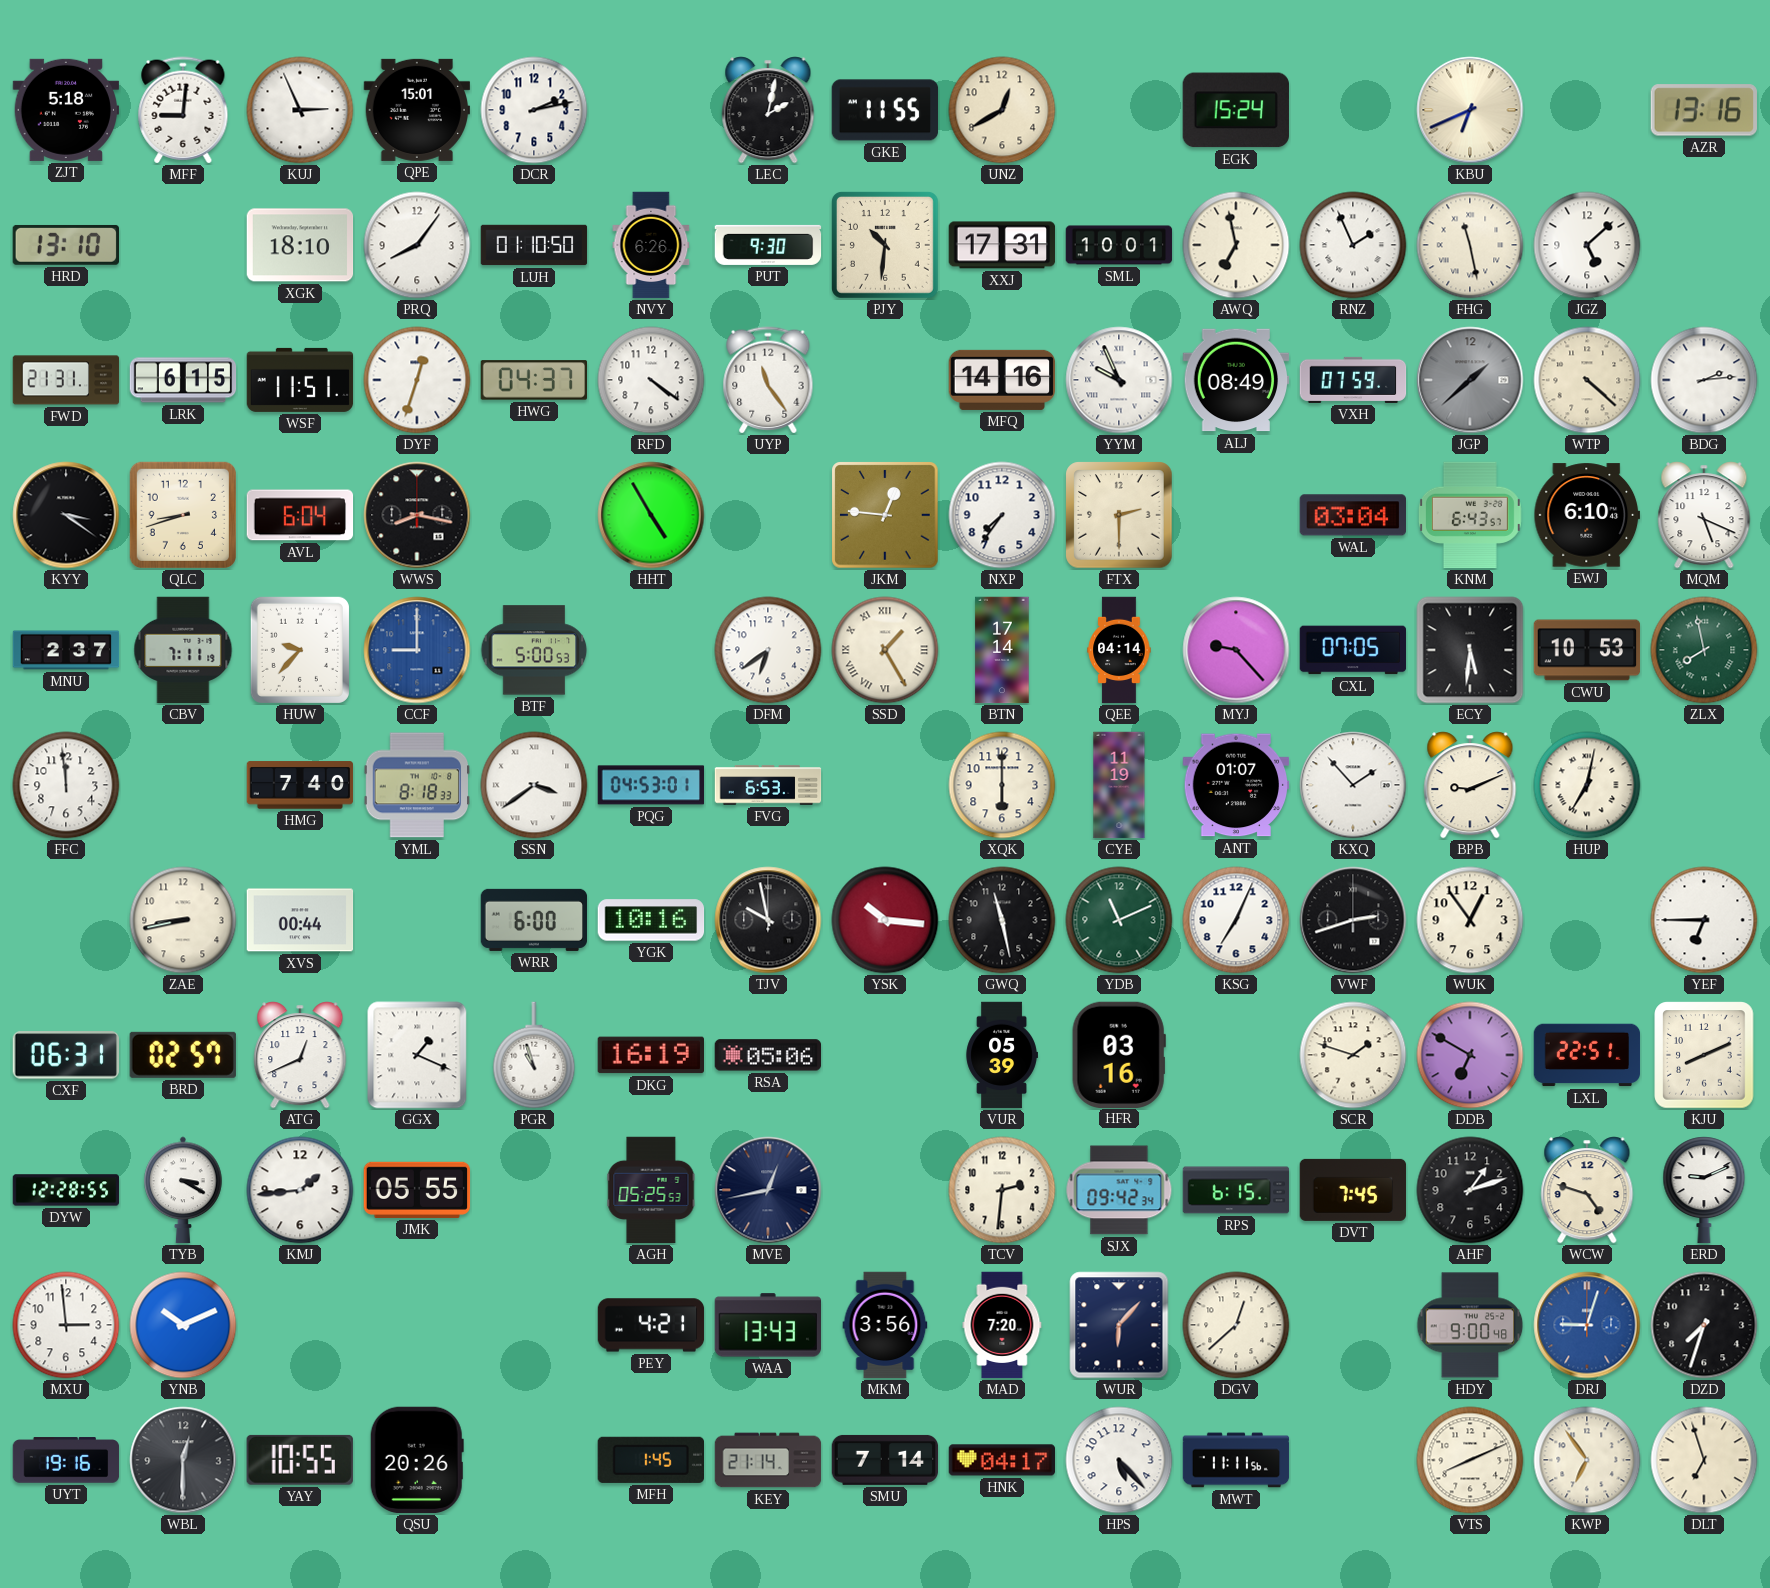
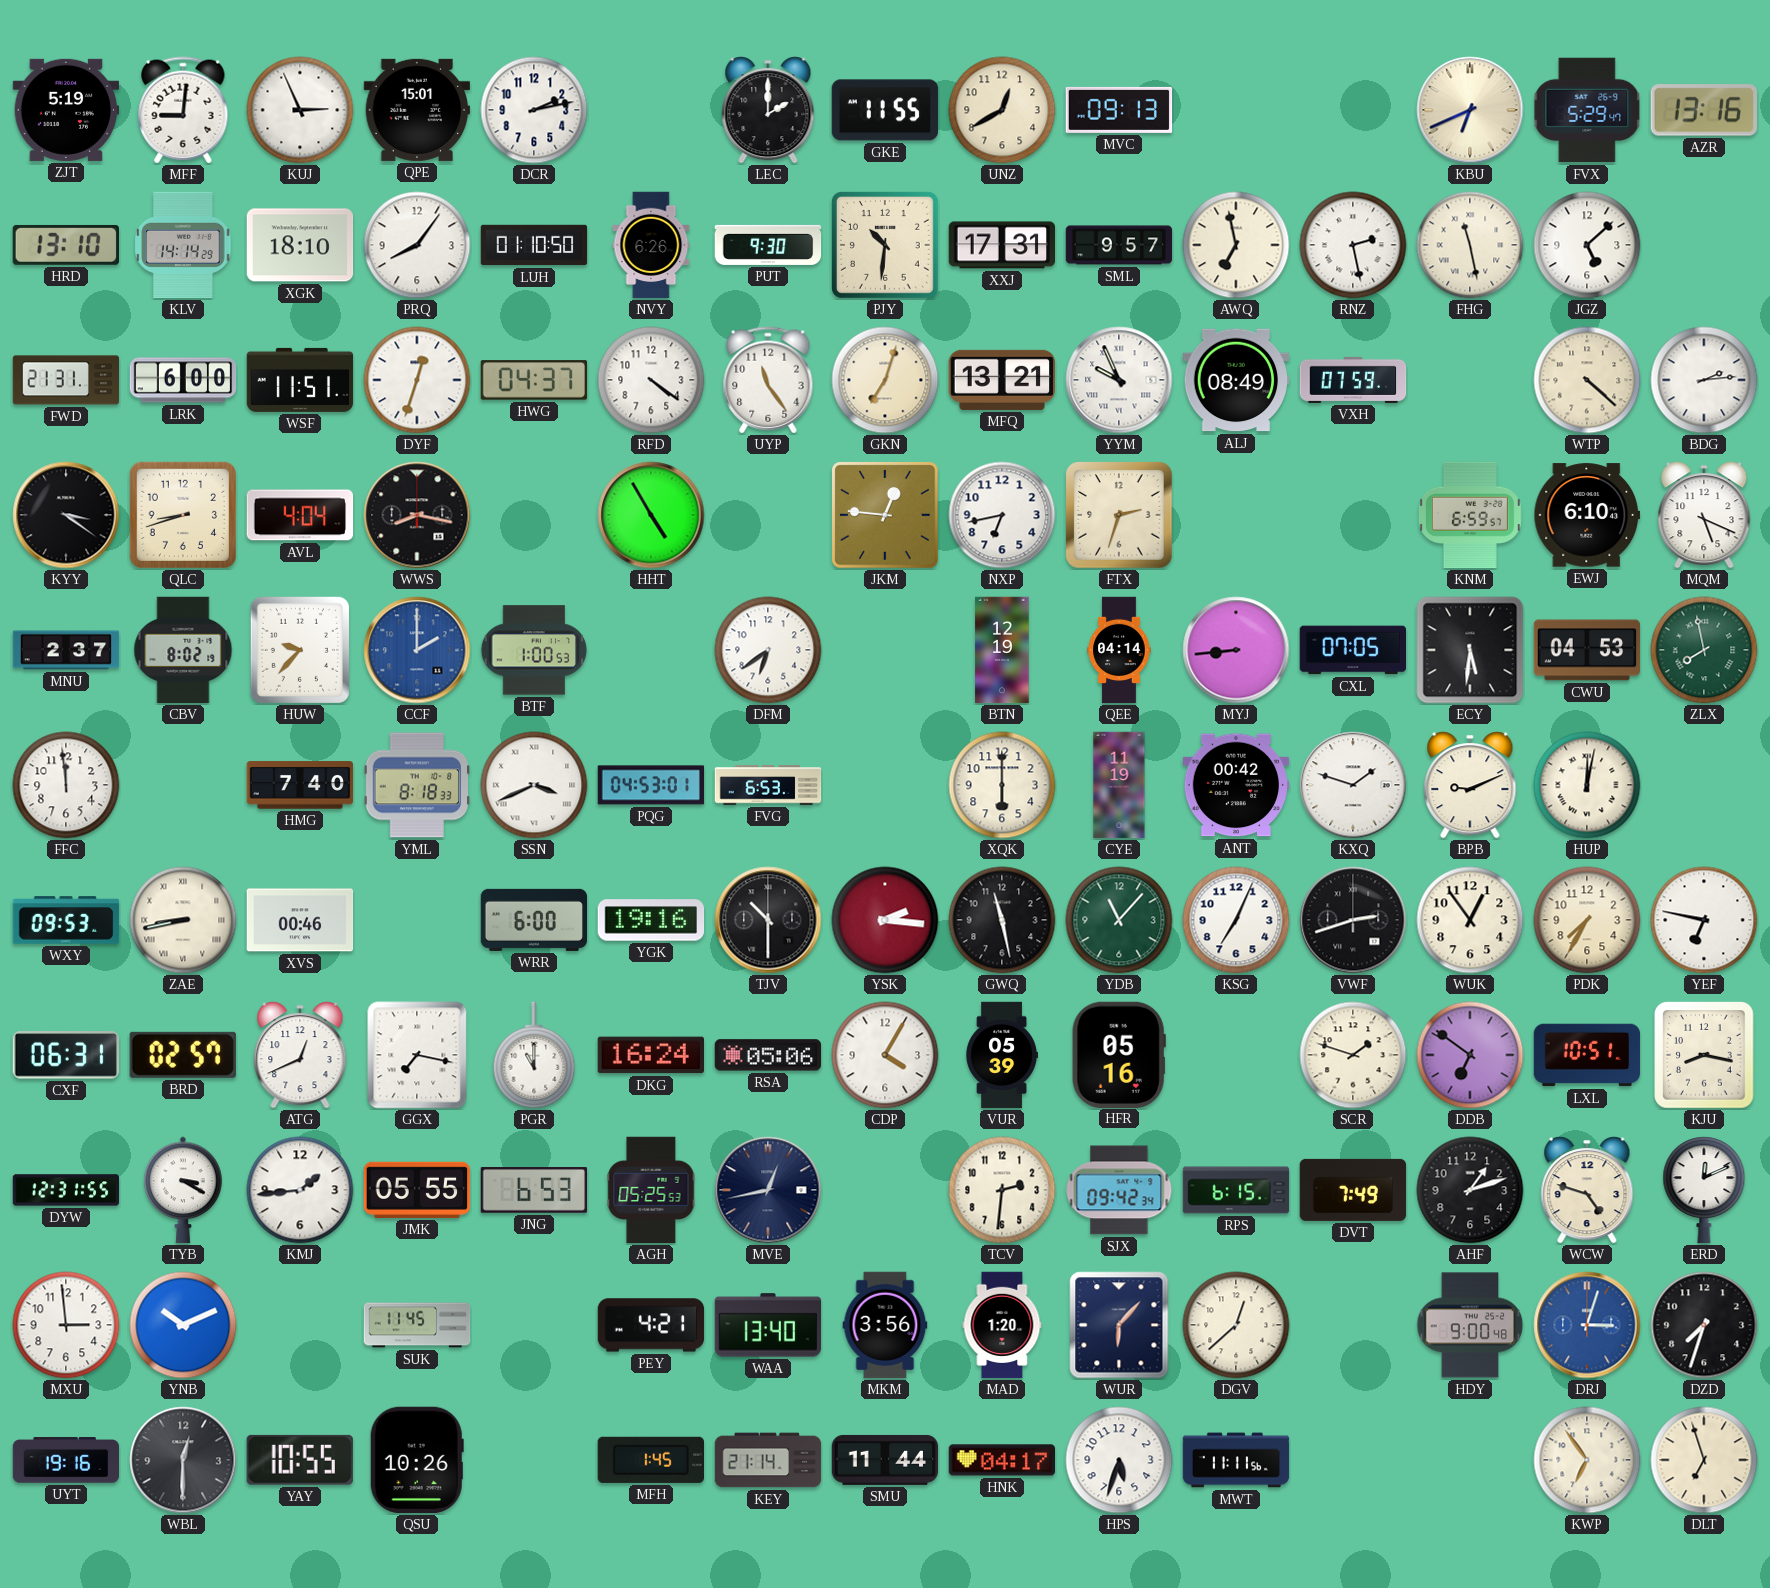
ZJT: 5:18 -> 5:19 (66, 110)
LEC: 2:02 -> 2:00 (768, 110)
MVC: none -> 09:13 (1119, 110)
EGK: 15:24 -> none (1236, 110)
FVX: none -> 5:29 (1587, 110)
KLV: none -> 14:14 (183, 245)
SML: 10:01 -> 9:57 (1119, 245)
RNZ: 1:56 -> 2:28 (1353, 245)
LRK: 6:15 -> 6:00 (183, 380)
GKN: none -> 7:03 (885, 380)
MFQ: 14:16 -> 13:21 (1002, 380)
JGP: 1:38 -> none (1470, 380)
AVL: 6:04 -> 4:04 (300, 515)
NXP: 7:36 -> 6:43 (1002, 515)
FTX: 2:30 -> 2:33 (1119, 515)
WAL: 03:04 -> none (1352, 515)
KNM: 6:43 -> 6:59 (1470, 515)
CBV: 7:11 -> 8:02 (183, 650)
CCF: 9:00 -> 2:00 (417, 650)
BTF: 5:00 -> 1:00 (534, 650)
SSD: 1:25 -> none (885, 650)
BTN: 17:14 -> 12:19 (1002, 650)
MYJ: 9:23 -> 8:44 (1236, 650)
CWU: 10:53 -> 04:53 (1587, 650)
SSN: 3:39 -> 3:41 (534, 785)
ANT: 01:07 -> 00:42 (1236, 785)
KXQ: 1:53 -> 1:48 (1353, 785)
HUP: 7:02 -> 12:02 (1587, 785)
WXY: none -> 09:53 (66, 920)
ZAE numerals: Arabic -> Roman (183, 920)
XVS: 00:44 -> 00:46 (300, 920)
YGK: 10:16 -> 19:16 (651, 920)
TJV: 9:58 -> 10:30 (768, 920)
YSK: 10:16 -> 2:16 (885, 920)
YDB: 11:11 -> 11:07 (1119, 920)
PDK: none -> 7:35 (1587, 920)
YEF: 6:45 -> 6:47 (1704, 920)
GGX: 1:19 -> 7:17 (417, 1055)
PGR: 10:57 -> 11:00 (534, 1055)
DKG: 16:19 -> 16:24 (650, 1055)
CDP: none -> 4:05 (885, 1055)
HFR: 03:16 -> 05:16 (1119, 1054)
DDB: 6:50 -> 6:51 (1470, 1055)
LXL: 22:51 -> 10:51 (1587, 1055)
KJU: 8:11 -> 8:17 (1704, 1055)
DYW: 12:28 -> 12:31 (66, 1190)
JNG: none -> 6:53 (534, 1190)
DVT: 7:45 -> 7:49 (1353, 1190)
ERD: 9:11 -> 12:11 (1704, 1190)
SUK: none -> 11:45 (417, 1325)
WAA: 13:43 -> 13:40 (768, 1325)
MAD: 7:20 -> 1:20 (1002, 1325)
DRJ: 9:03 -> 3:03 (1587, 1325)
QSU: 20:26 -> 10:26 (417, 1460)
SMU: 7:14 -> 11:44 (885, 1460)
HPS: 5:23 -> 5:33 (1119, 1460)
VTS: 8:11 -> none (1470, 1460)
